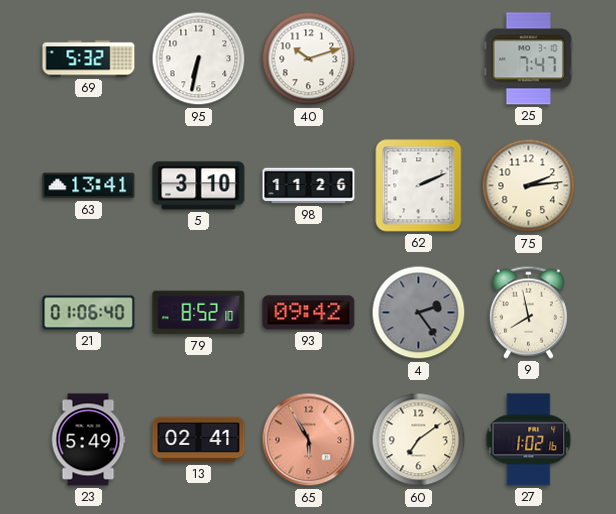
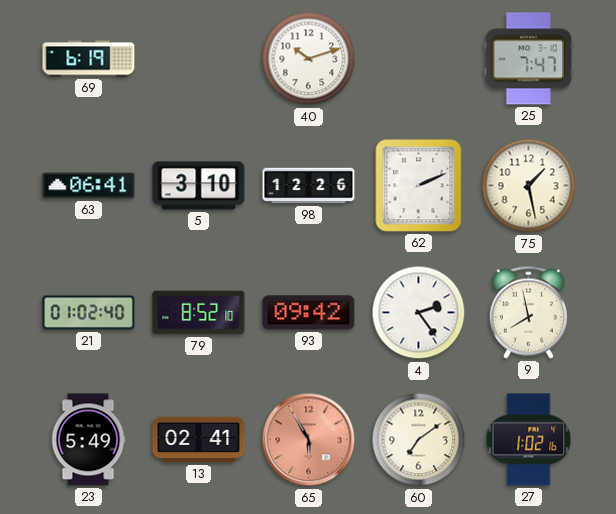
69: 5:32 -> 6:19 (89, 59)
95: 6:32 -> none (199, 59)
63: 13:41 -> 06:41 (89, 186)
98: 11:26 -> 12:26 (309, 186)
75: 2:14 -> 1:28 (529, 186)
21: 01:06 -> 01:02 (89, 313)
4 dial: grey -> white (419, 313)
